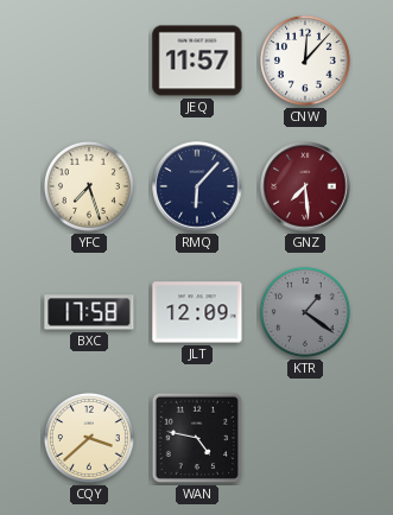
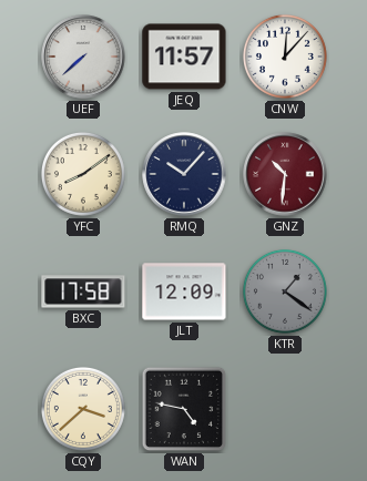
UEF: none -> 7:38 (83, 57)
YFC: 7:27 -> 8:09 (83, 174)
RMQ: 6:07 -> 10:07 (184, 174)
GNZ: 7:29 -> 10:31 (285, 174)
